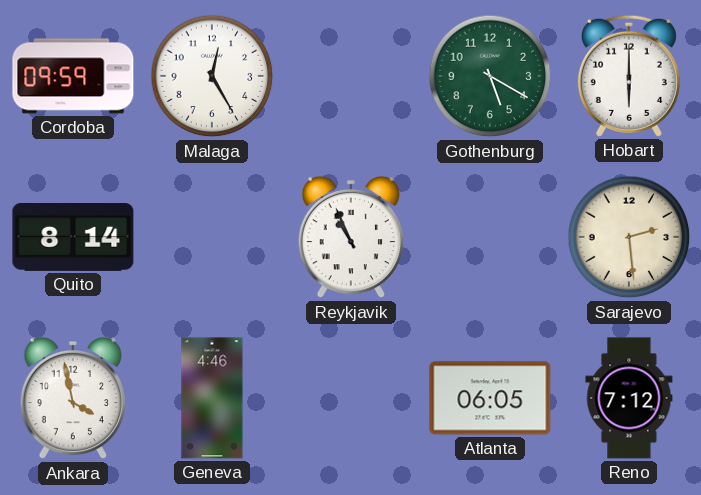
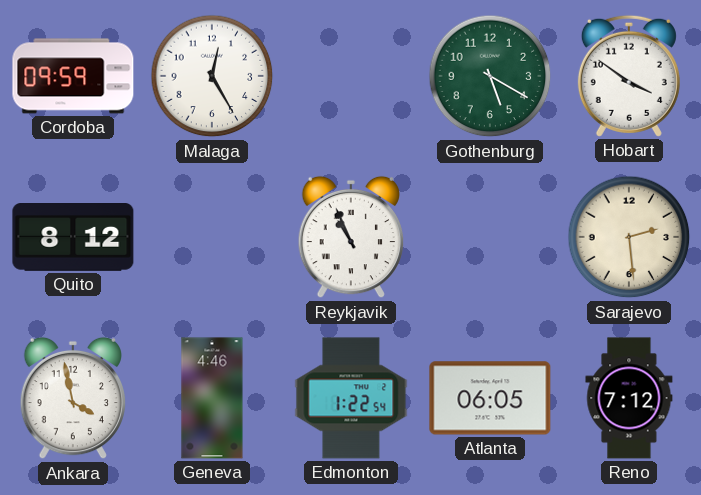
Hobart: 6:00 -> 3:51 (629, 76)
Quito: 8:14 -> 8:12 (73, 238)
Edmonton: none -> 1:22 (351, 398)
